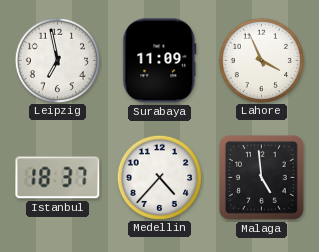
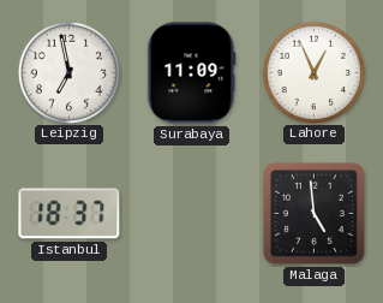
Lahore: 3:56 -> 12:56 (313, 72)
Medellin: 4:37 -> none (159, 177)
